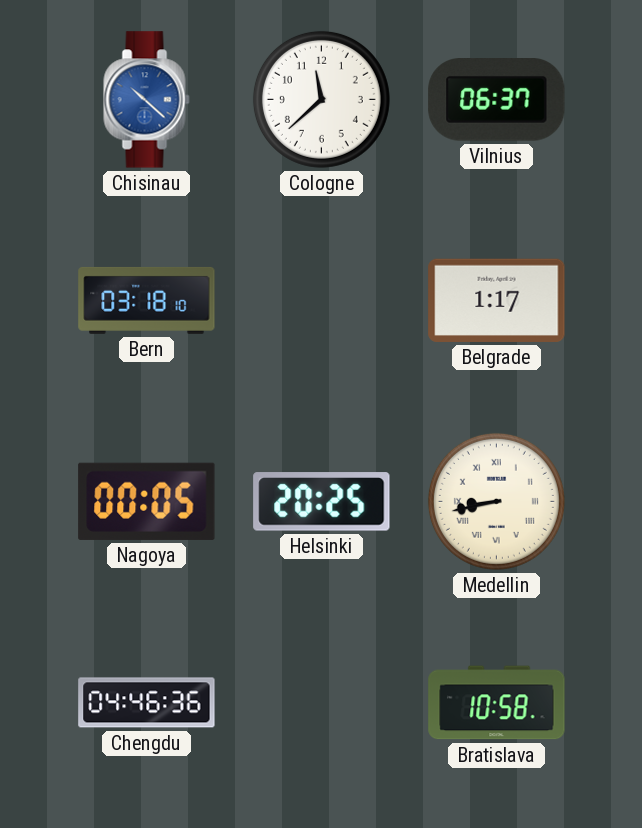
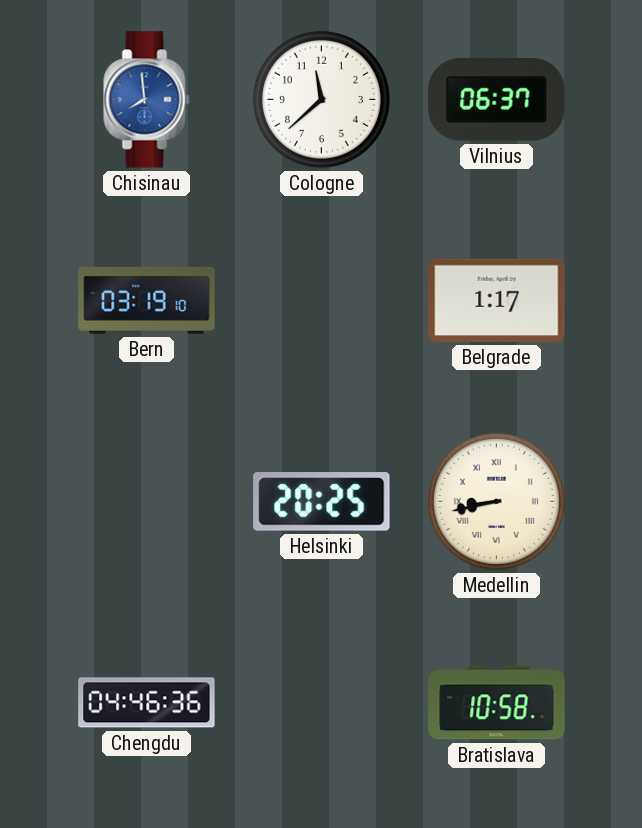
Chisinau: 10:22 -> 7:59 (147, 100)
Bern: 03:18 -> 03:19 (147, 300)
Nagoya: 00:05 -> none (147, 501)
